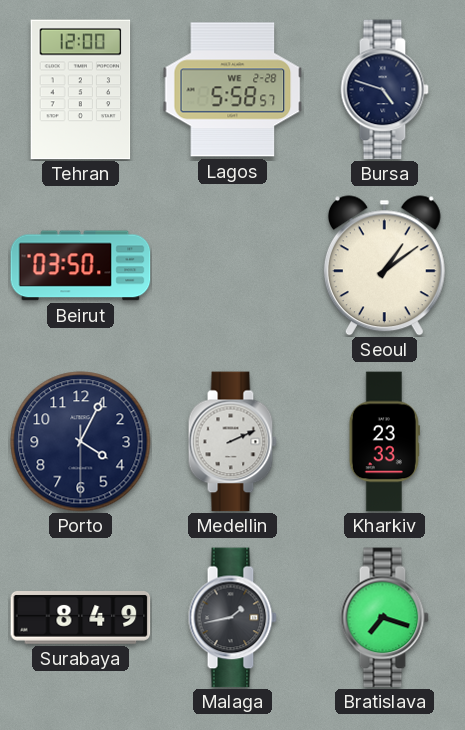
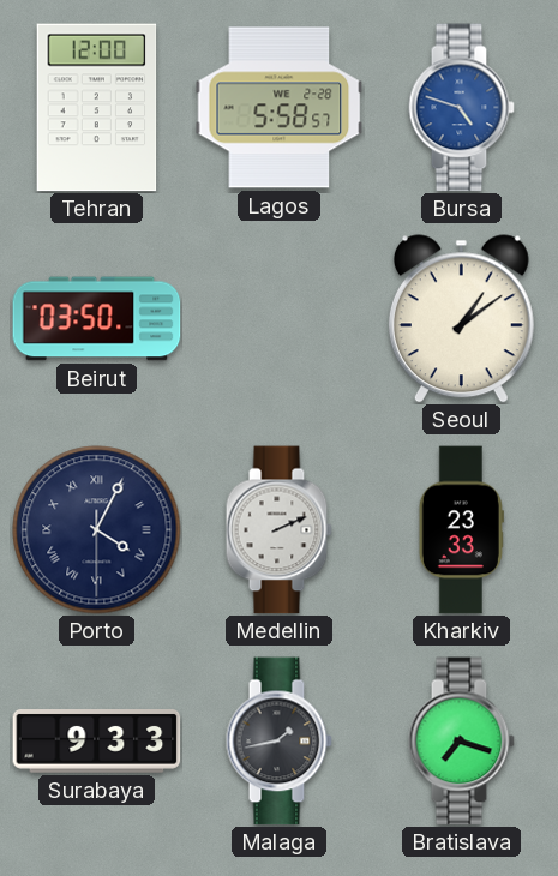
Bursa dial: navy -> blue (461, 108)
Porto numerals: Arabic -> Roman (97, 530)
Surabaya: 8:49 -> 9:33 (97, 742)
